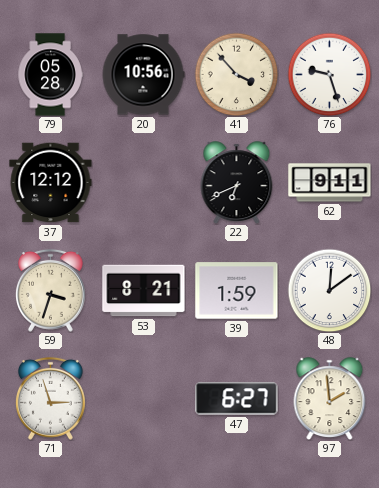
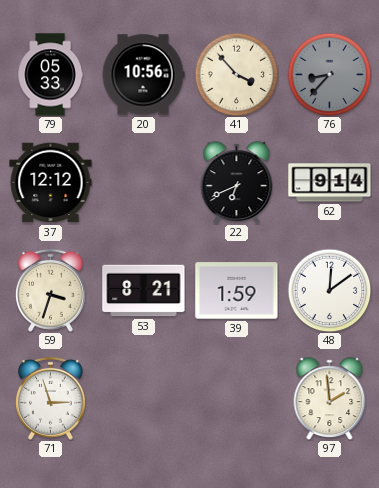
79: 05:28 -> 05:33 (50, 75)
76: 9:27 -> 8:37 (329, 74)
76 dial: white -> grey (329, 74)
62: 9:11 -> 9:14 (330, 183)
47: 6:27 -> none (237, 399)
